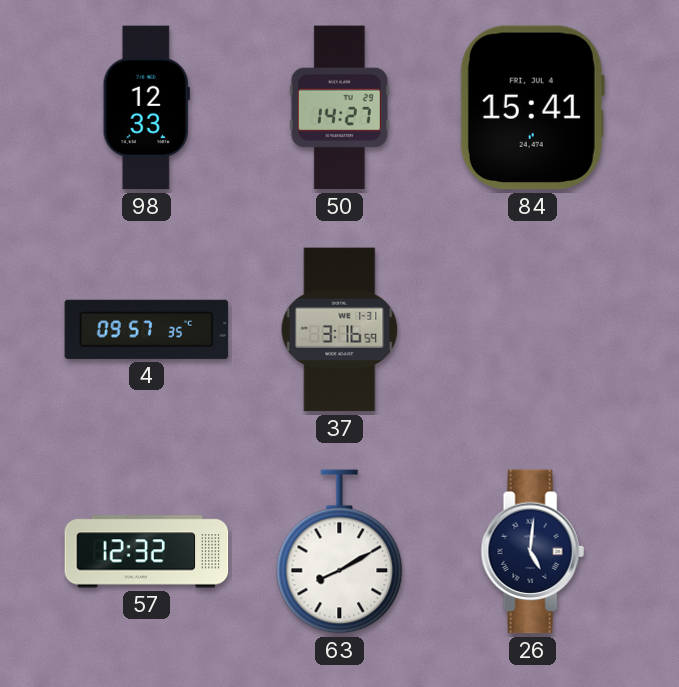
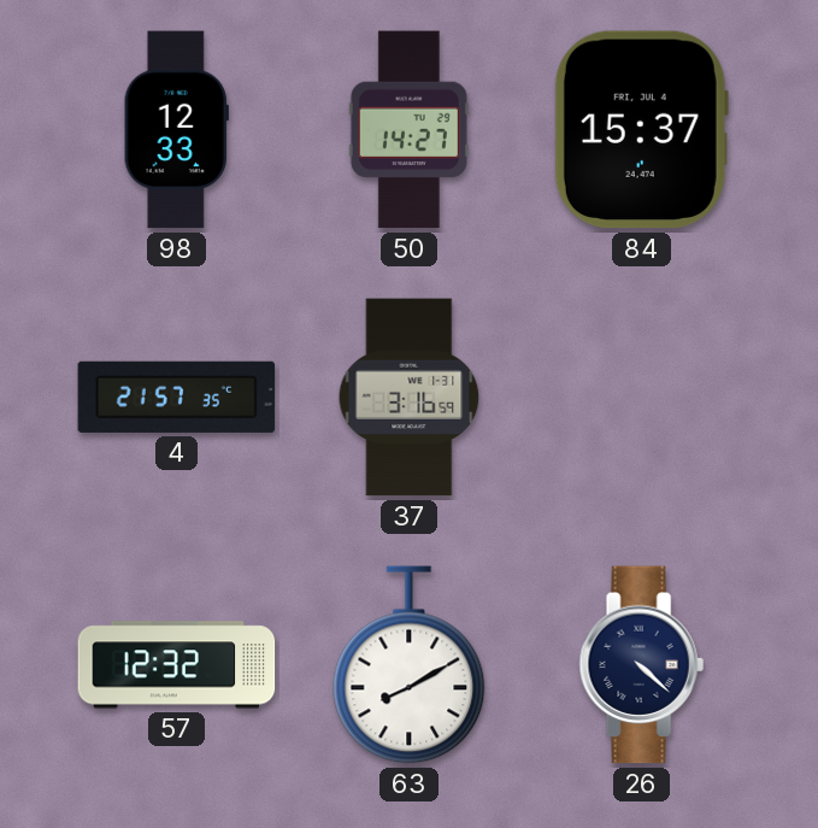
84: 15:41 -> 15:37 (641, 130)
4: 09:57 -> 21:57 (177, 397)
26: 5:01 -> 4:22 (641, 665)
